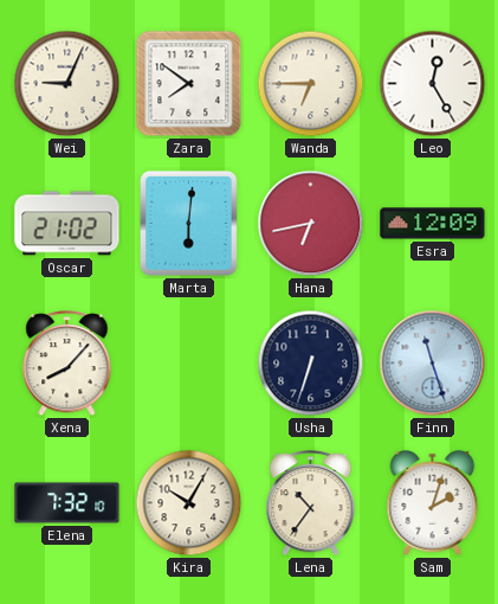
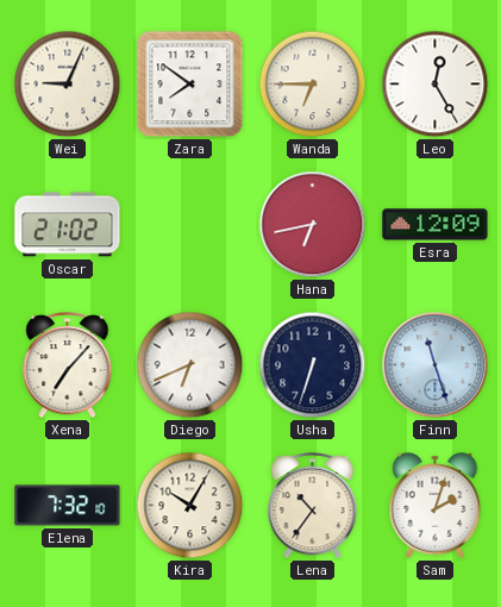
Marta: 6:01 -> none (188, 224)
Xena: 8:07 -> 7:07 (68, 365)
Diego: none -> 6:41 (190, 365)
